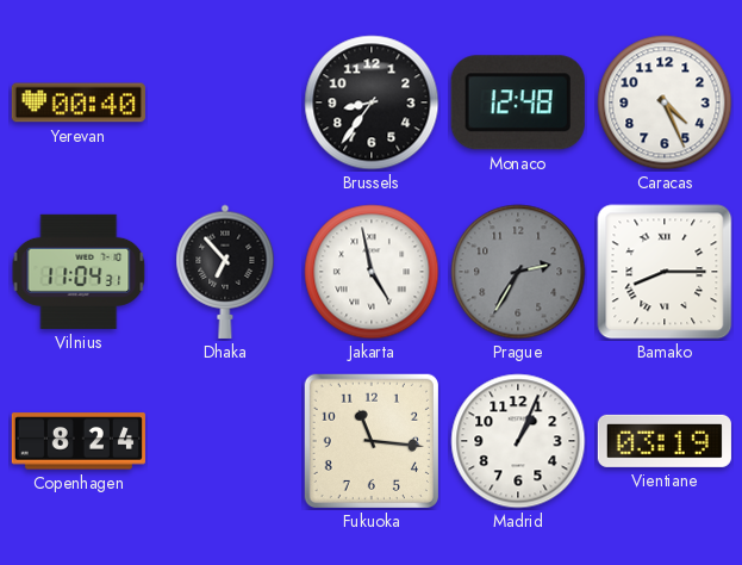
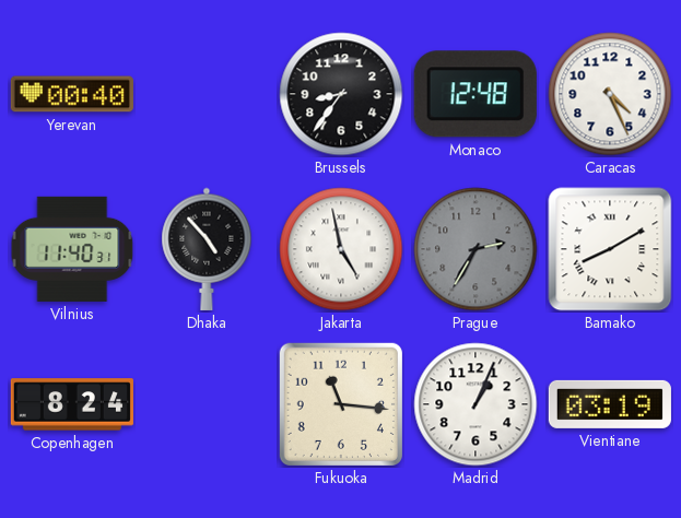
Vilnius: 11:04 -> 11:40 (72, 249)
Dhaka: 6:53 -> 4:53 (207, 249)
Bamako: 8:15 -> 8:10 (610, 249)
